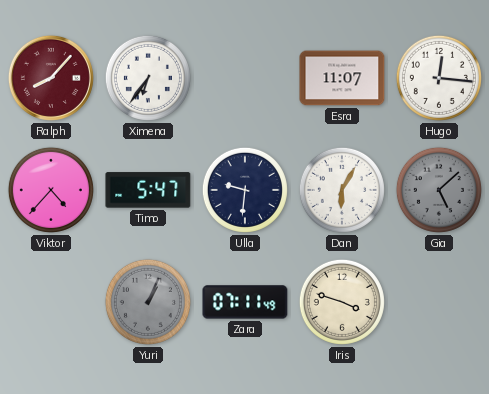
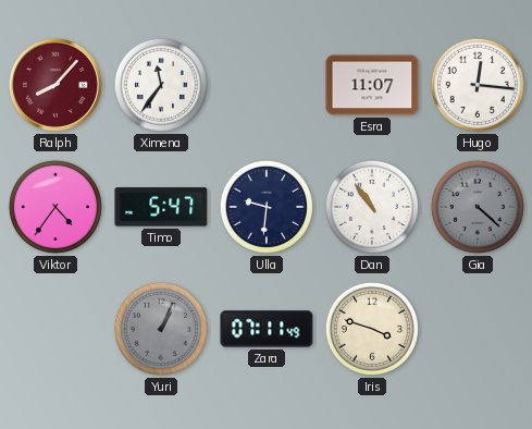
Ximena: 6:36 -> 11:36 (161, 85)
Viktor: 4:37 -> 4:36 (55, 207)
Dan: 6:05 -> 10:54 (372, 207)
Gia: 5:08 -> 4:22 (478, 207)
